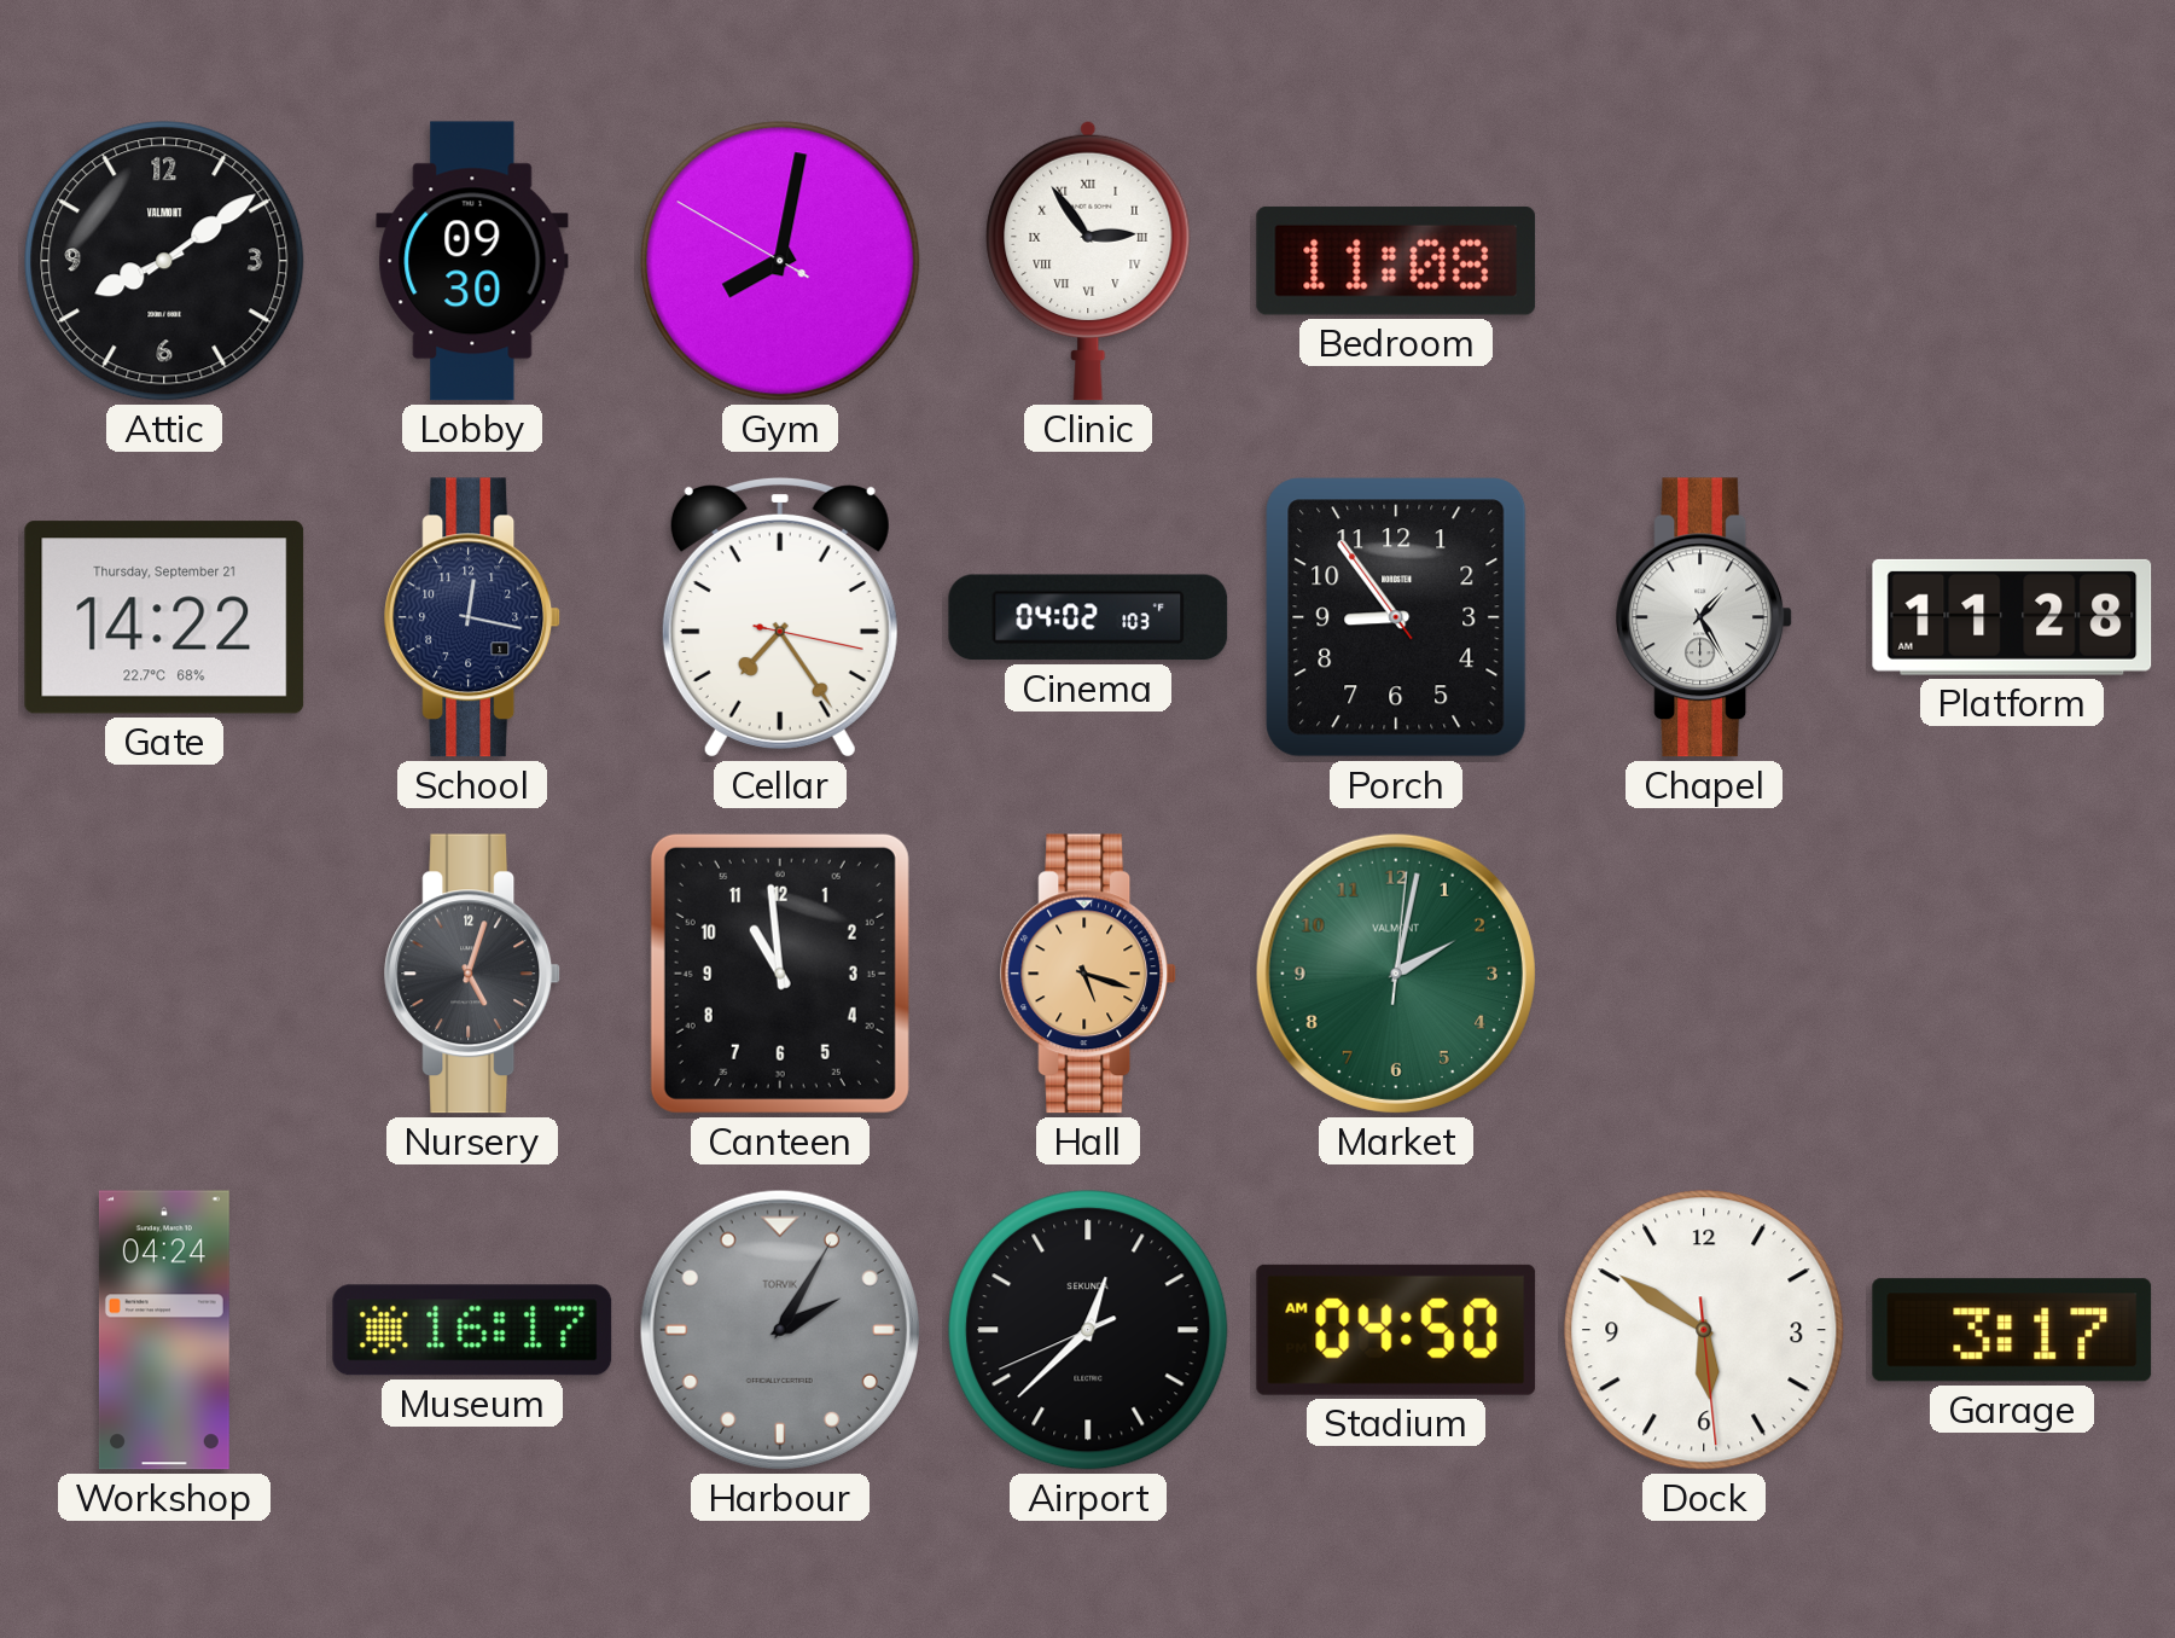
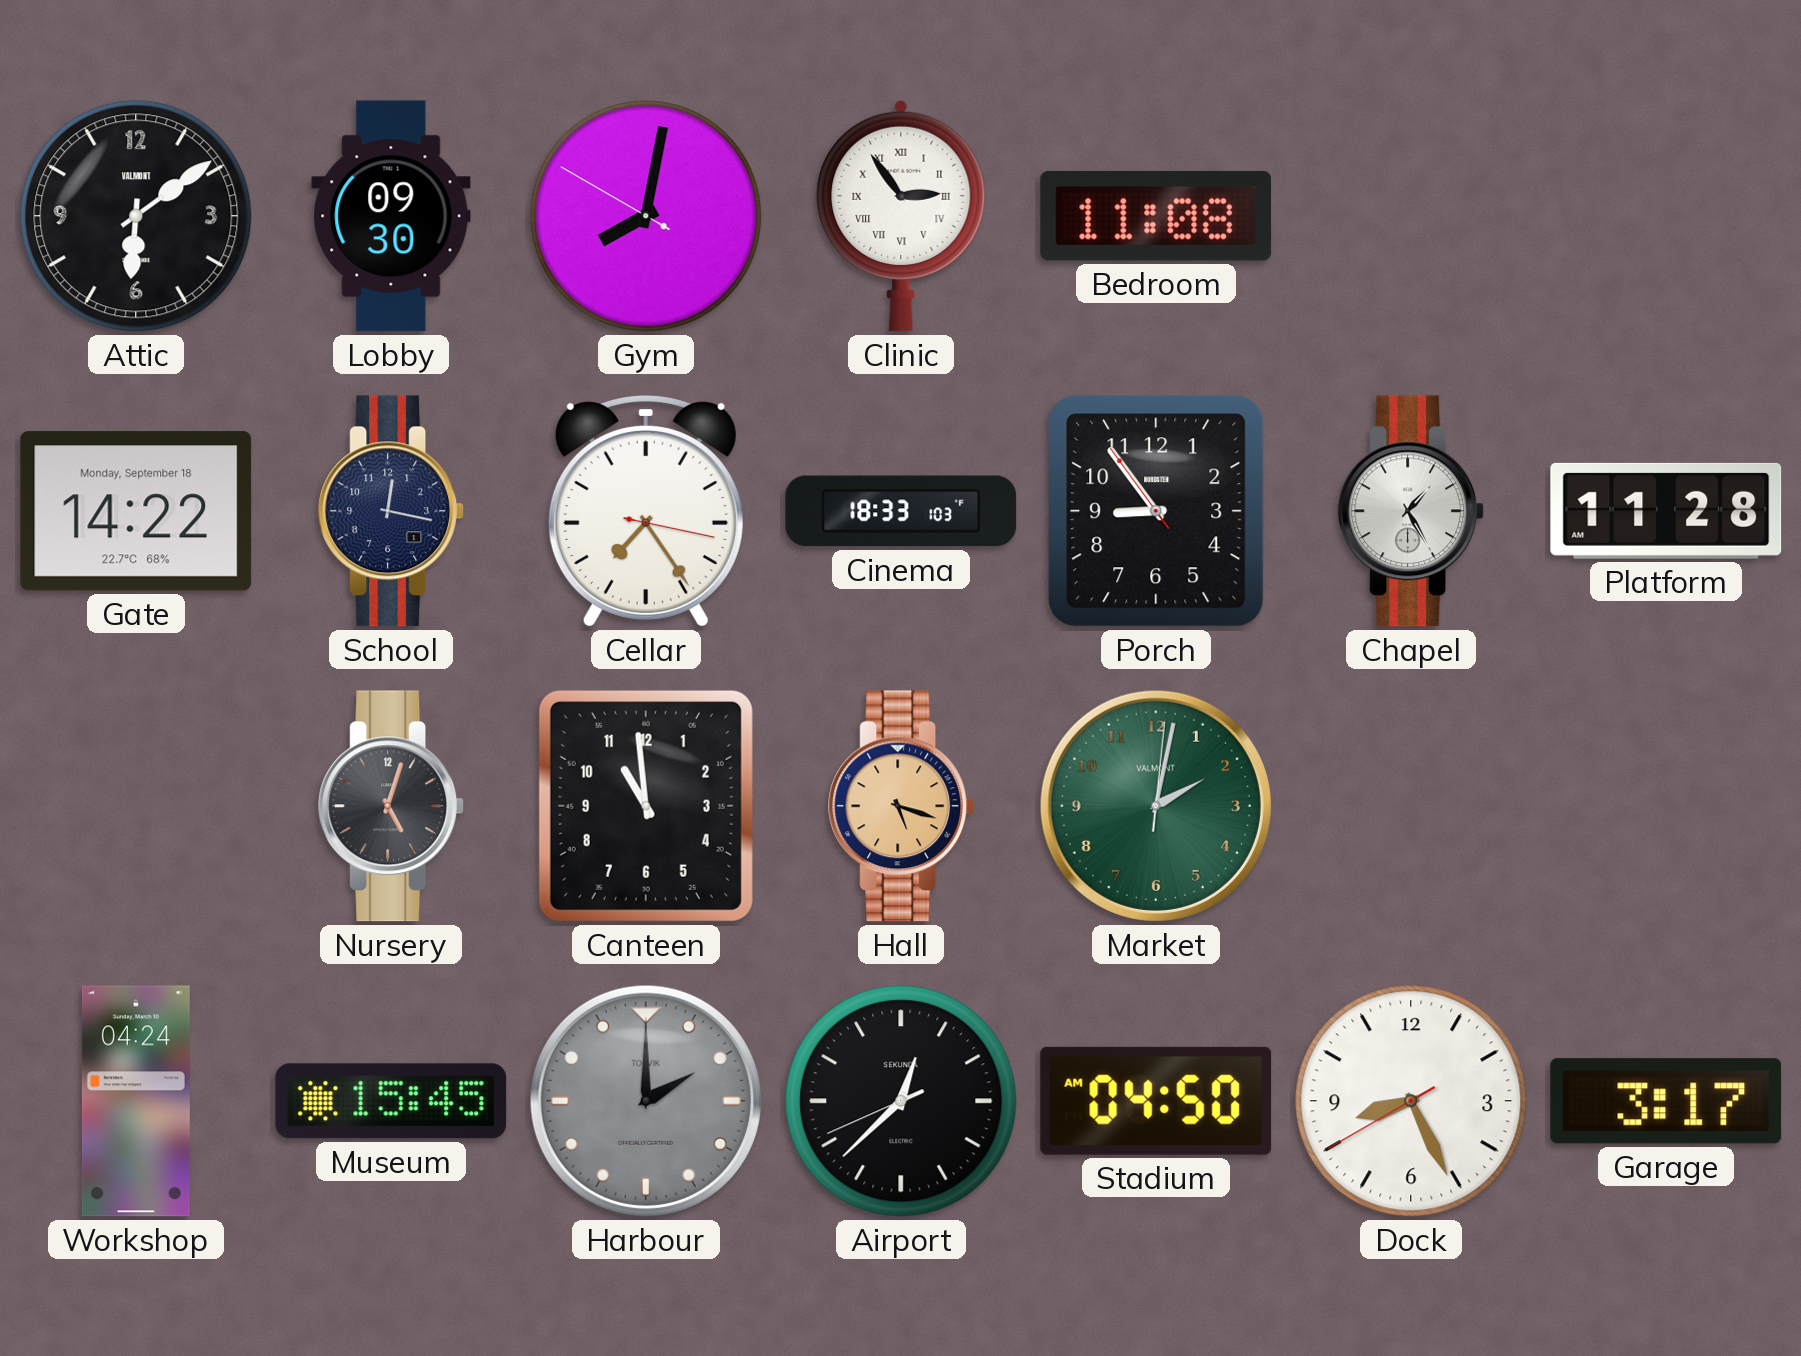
Attic: 8:09 -> 6:09 (136, 216)
Gate date: Thursday, September 21 -> Monday, September 18 (136, 511)
Cinema: 04:02 -> 18:33 (901, 511)
Museum: 16:17 -> 15:45 (391, 1101)
Harbour: 2:05 -> 2:00 (646, 1101)
Dock: 5:50 -> 8:25 (1411, 1101)
